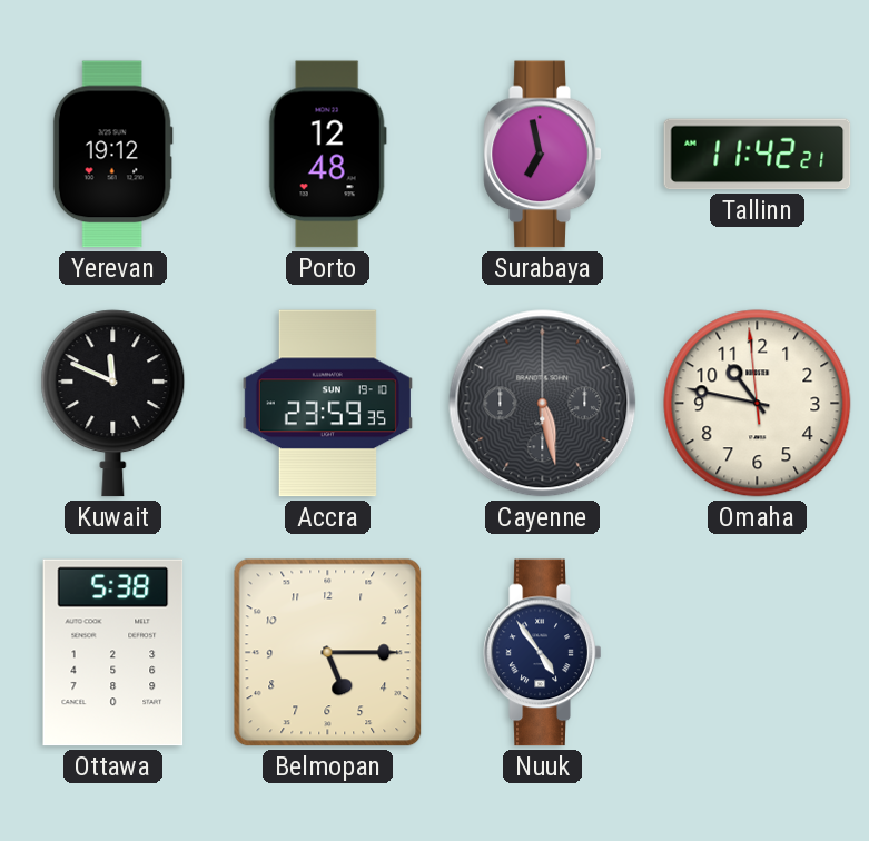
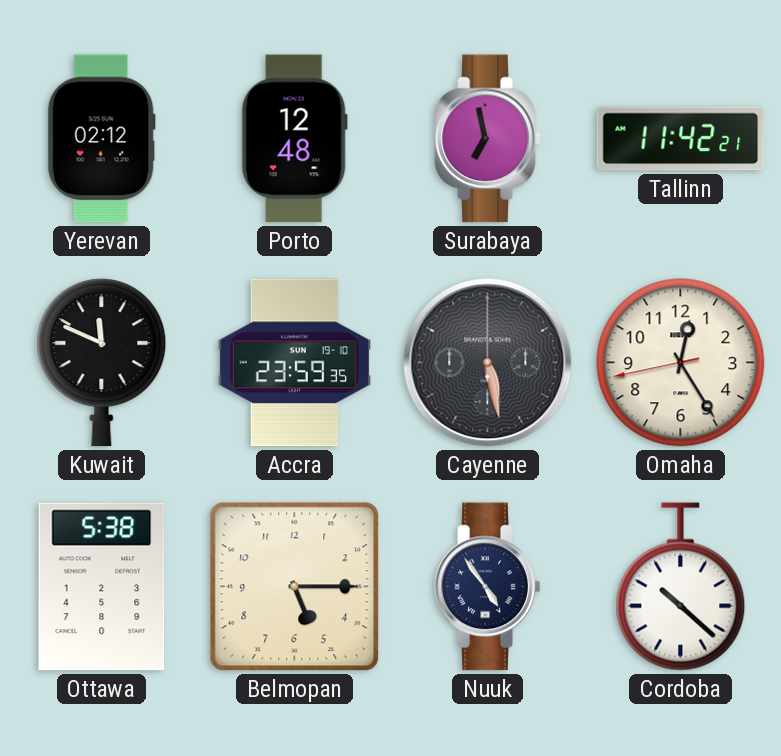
Yerevan: 19:12 -> 02:12 (101, 139)
Omaha: 10:46 -> 12:24 (681, 363)
Cordoba: none -> 10:22 (681, 587)
